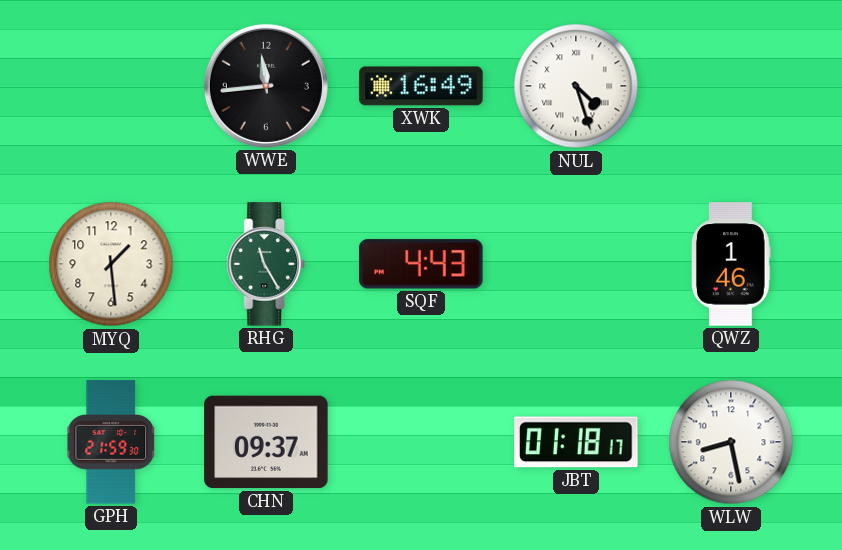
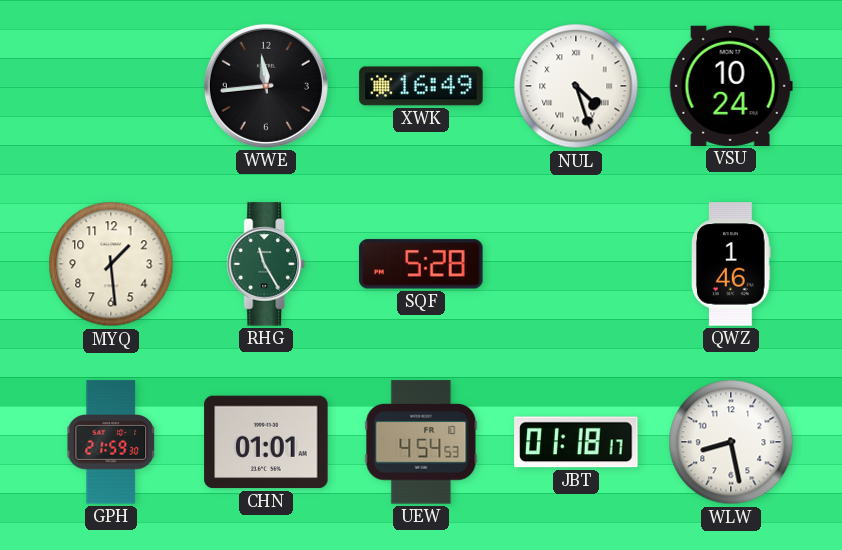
VSU: none -> 10:24 (731, 86)
SQF: 4:43 -> 5:28 (421, 264)
CHN: 09:37 -> 01:01 (266, 442)
UEW: none -> 4:54 (421, 442)
